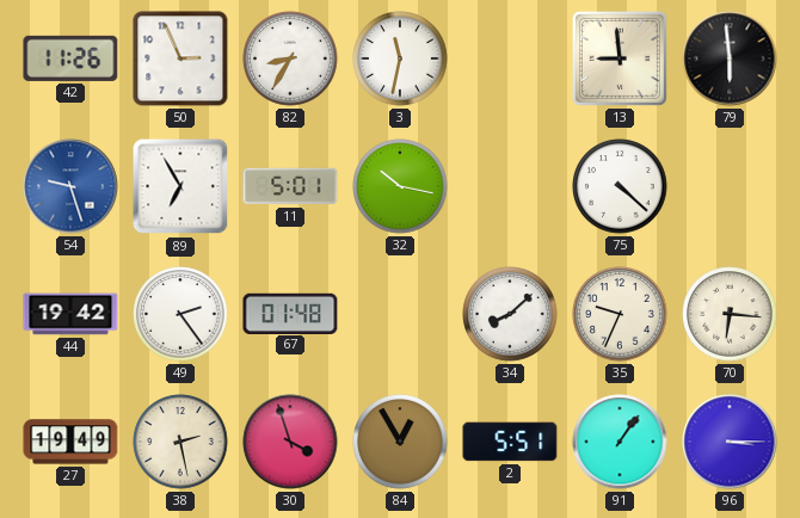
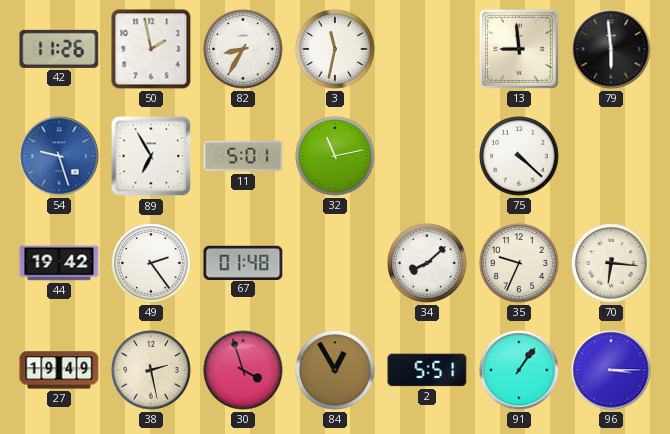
50: 2:56 -> 1:58 (151, 49)
32: 10:17 -> 11:13 (335, 156)
